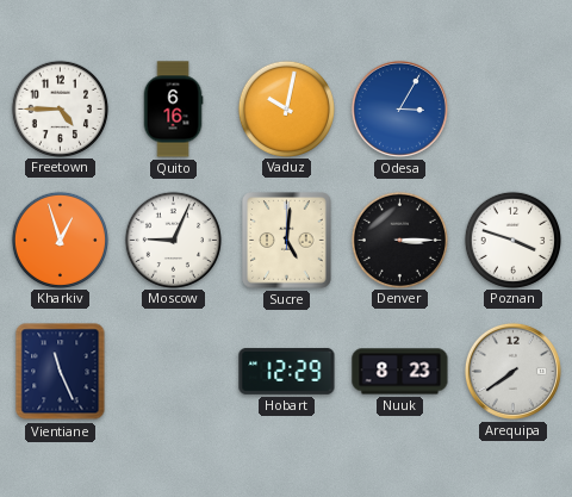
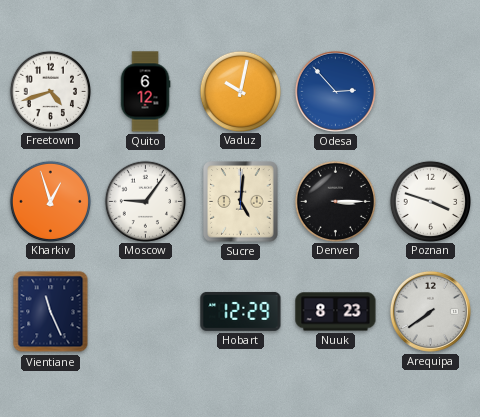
Freetown: 4:45 -> 4:42 (50, 91)
Quito: 6:16 -> 6:12 (145, 92)
Odesa: 3:05 -> 2:53 (335, 91)
Moscow: 9:04 -> 9:06 (145, 201)
